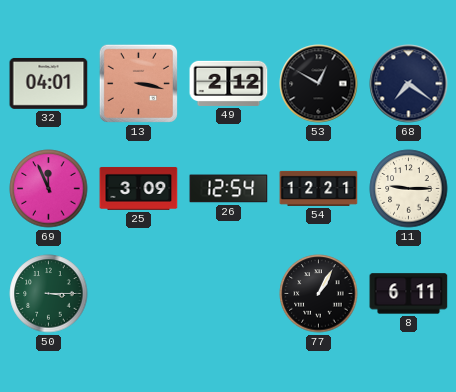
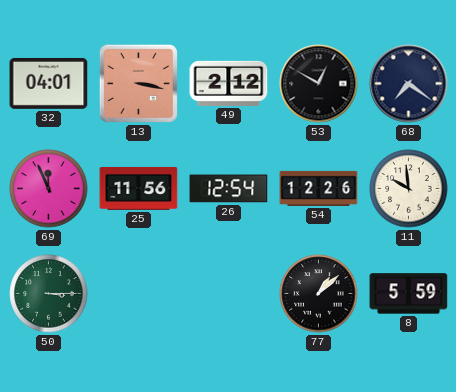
25: 3:09 -> 11:56 (139, 188)
54: 12:21 -> 12:26 (319, 188)
11: 9:15 -> 9:59 (409, 189)
77: 1:05 -> 1:08 (319, 294)
8: 6:11 -> 5:59 (409, 294)
